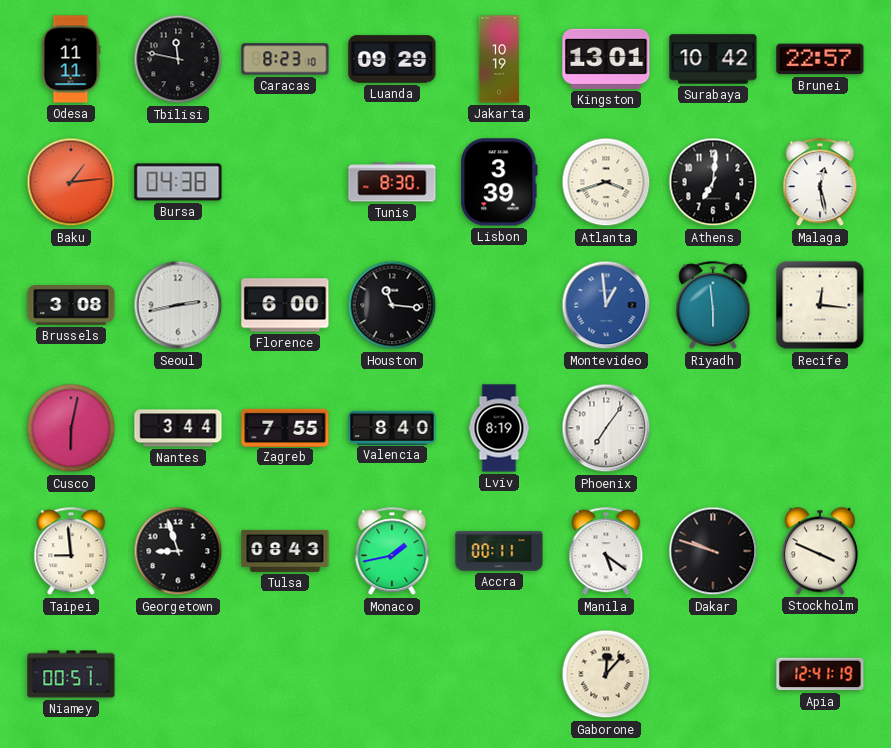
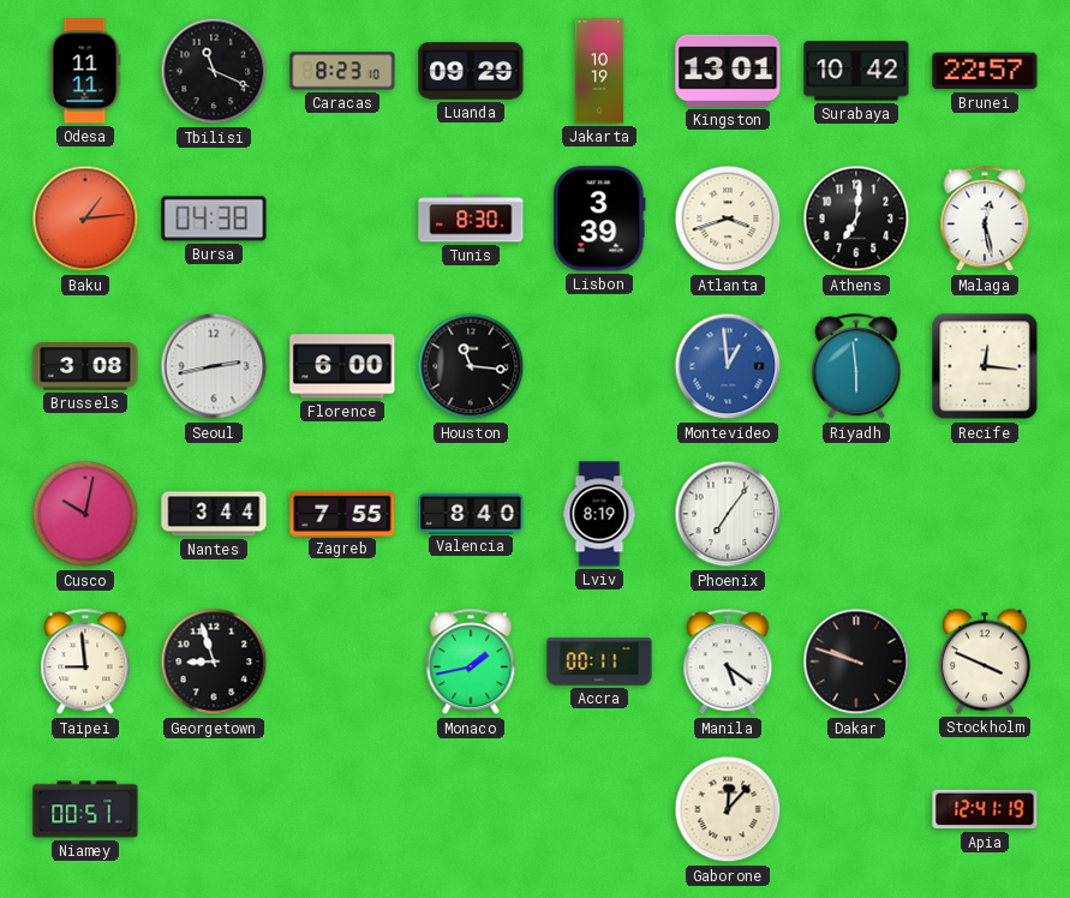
Tbilisi: 11:47 -> 11:19 (214, 71)
Cusco: 6:02 -> 10:02 (85, 514)
Tulsa: 08:43 -> none (285, 551)
